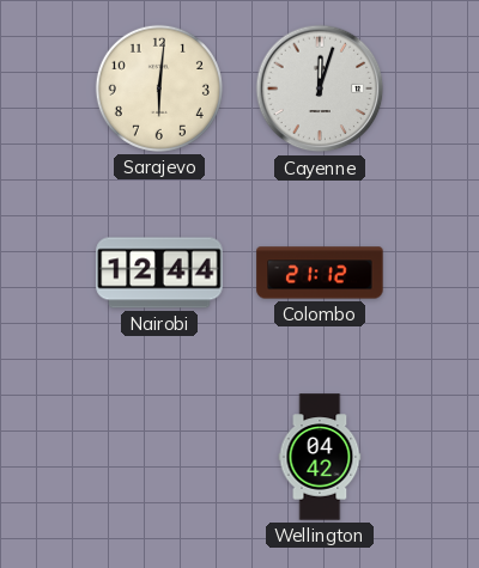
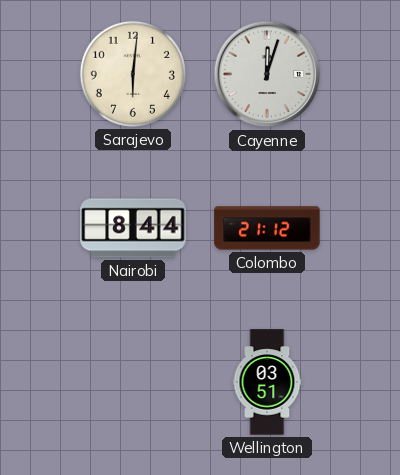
Nairobi: 12:44 -> 8:44 (133, 228)
Wellington: 04:42 -> 03:51 (267, 382)
